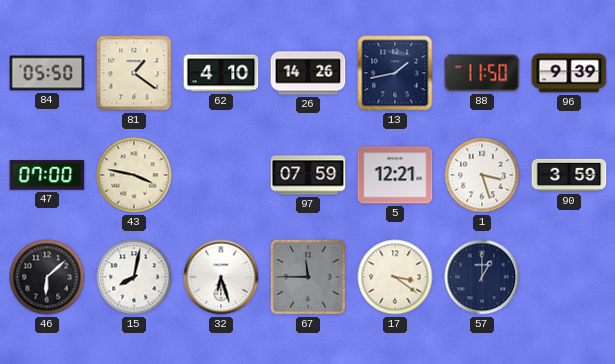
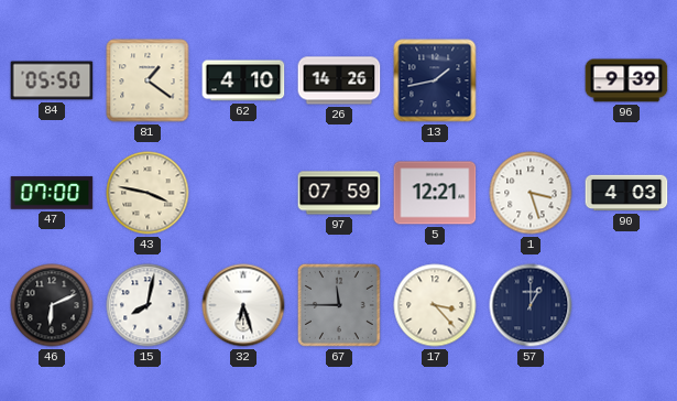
88: 11:50 -> none (482, 73)
90: 3:59 -> 4:03 (626, 193)
46: 6:08 -> 6:11 (52, 305)
17: 3:21 -> 3:23 (435, 305)
